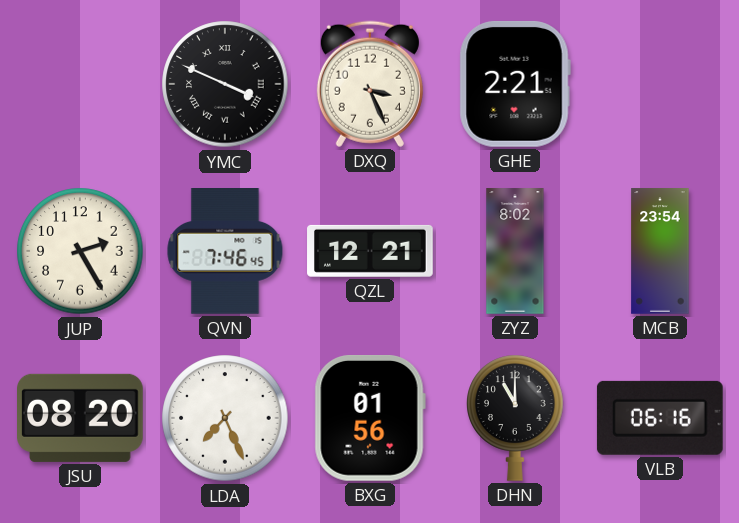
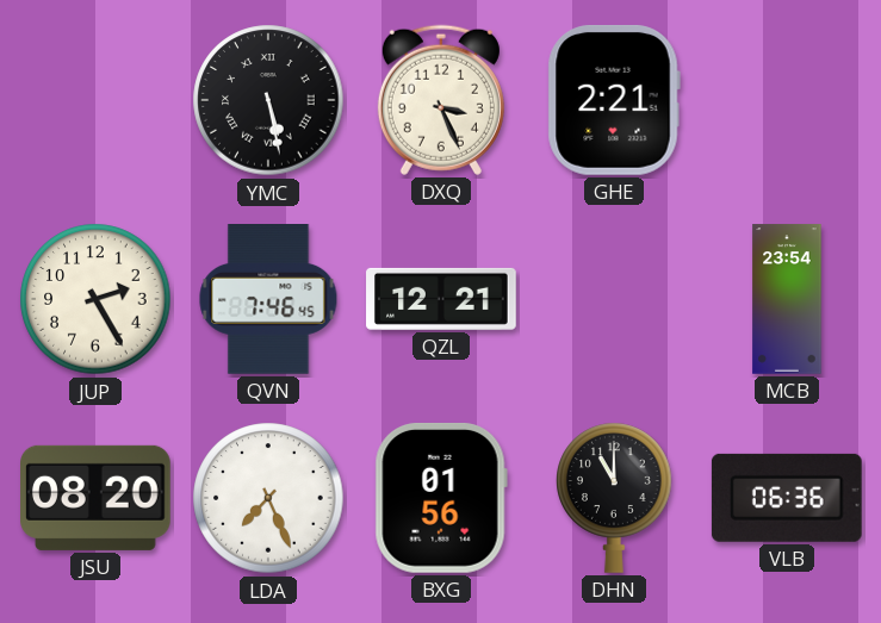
YMC: 3:49 -> 5:28 (268, 100)
ZYZ: 8:02 -> none (515, 251)
VLB: 06:16 -> 06:36 (787, 498)
